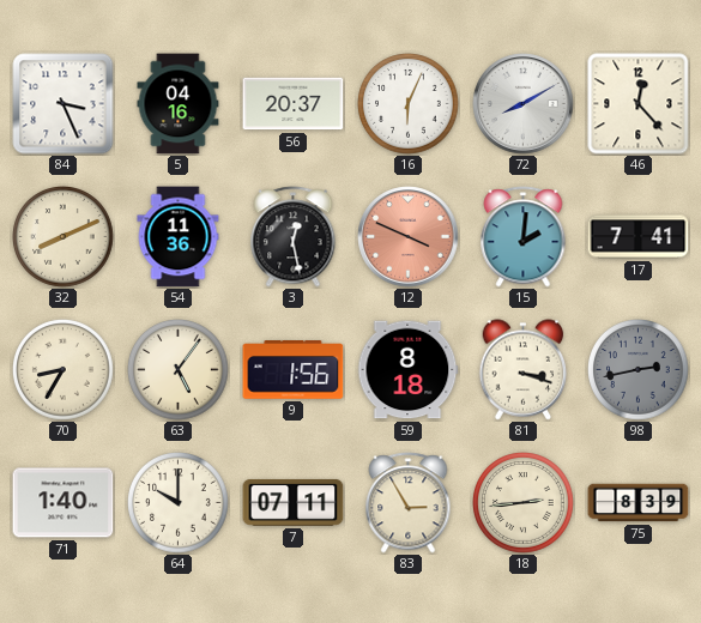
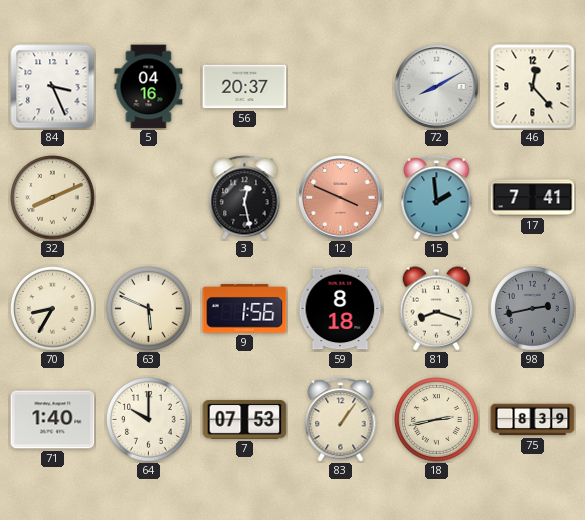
16: 6:04 -> none (409, 104)
54: 11:36 -> none (179, 237)
15: 2:01 -> 1:59 (437, 198)
63: 5:06 -> 5:49 (149, 309)
81: 3:18 -> 8:18 (437, 309)
7: 07:11 -> 07:53 (245, 419)
83: 2:55 -> 1:06 (341, 420)
18: 2:44 -> 2:43 (437, 420)
